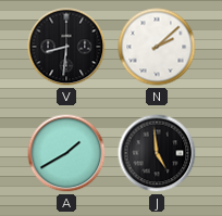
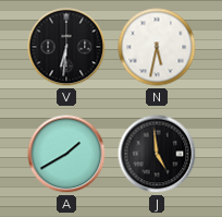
V: 8:31 -> 6:31 (66, 47)
N: 2:08 -> 5:32 (157, 47)
